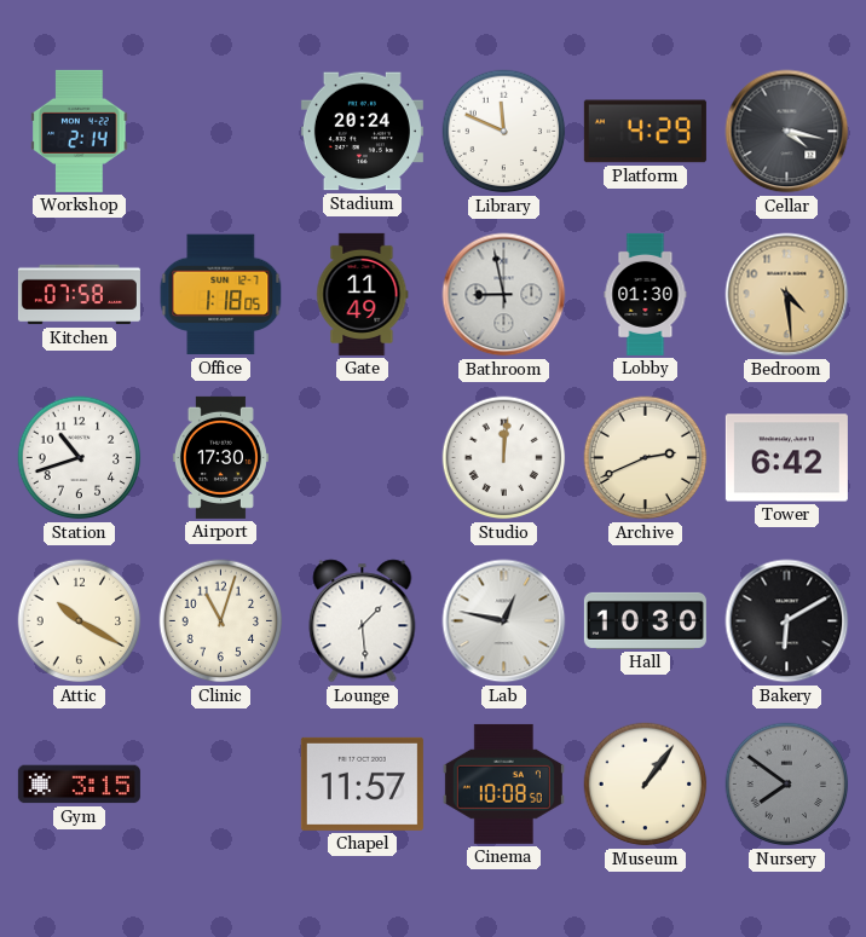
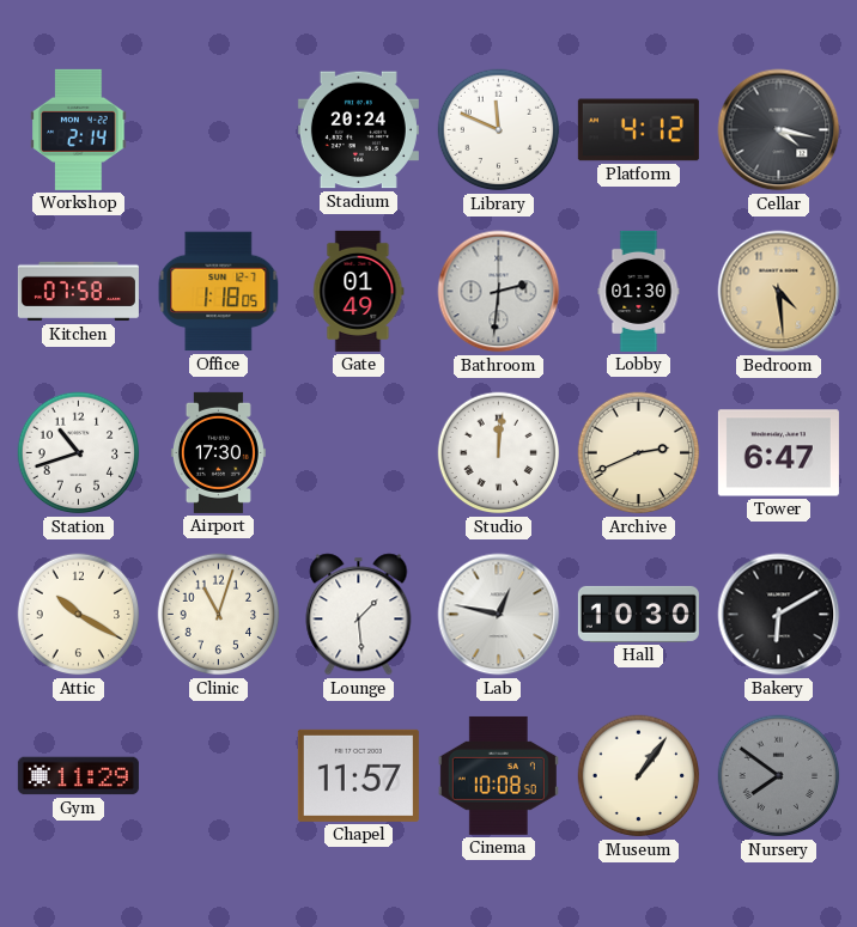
Platform: 4:29 -> 4:12 (638, 130)
Gate: 11:49 -> 01:49 (359, 291)
Bathroom: 8:58 -> 2:31 (499, 292)
Tower: 6:42 -> 6:47 (778, 453)
Gym: 3:15 -> 11:29 (78, 776)
